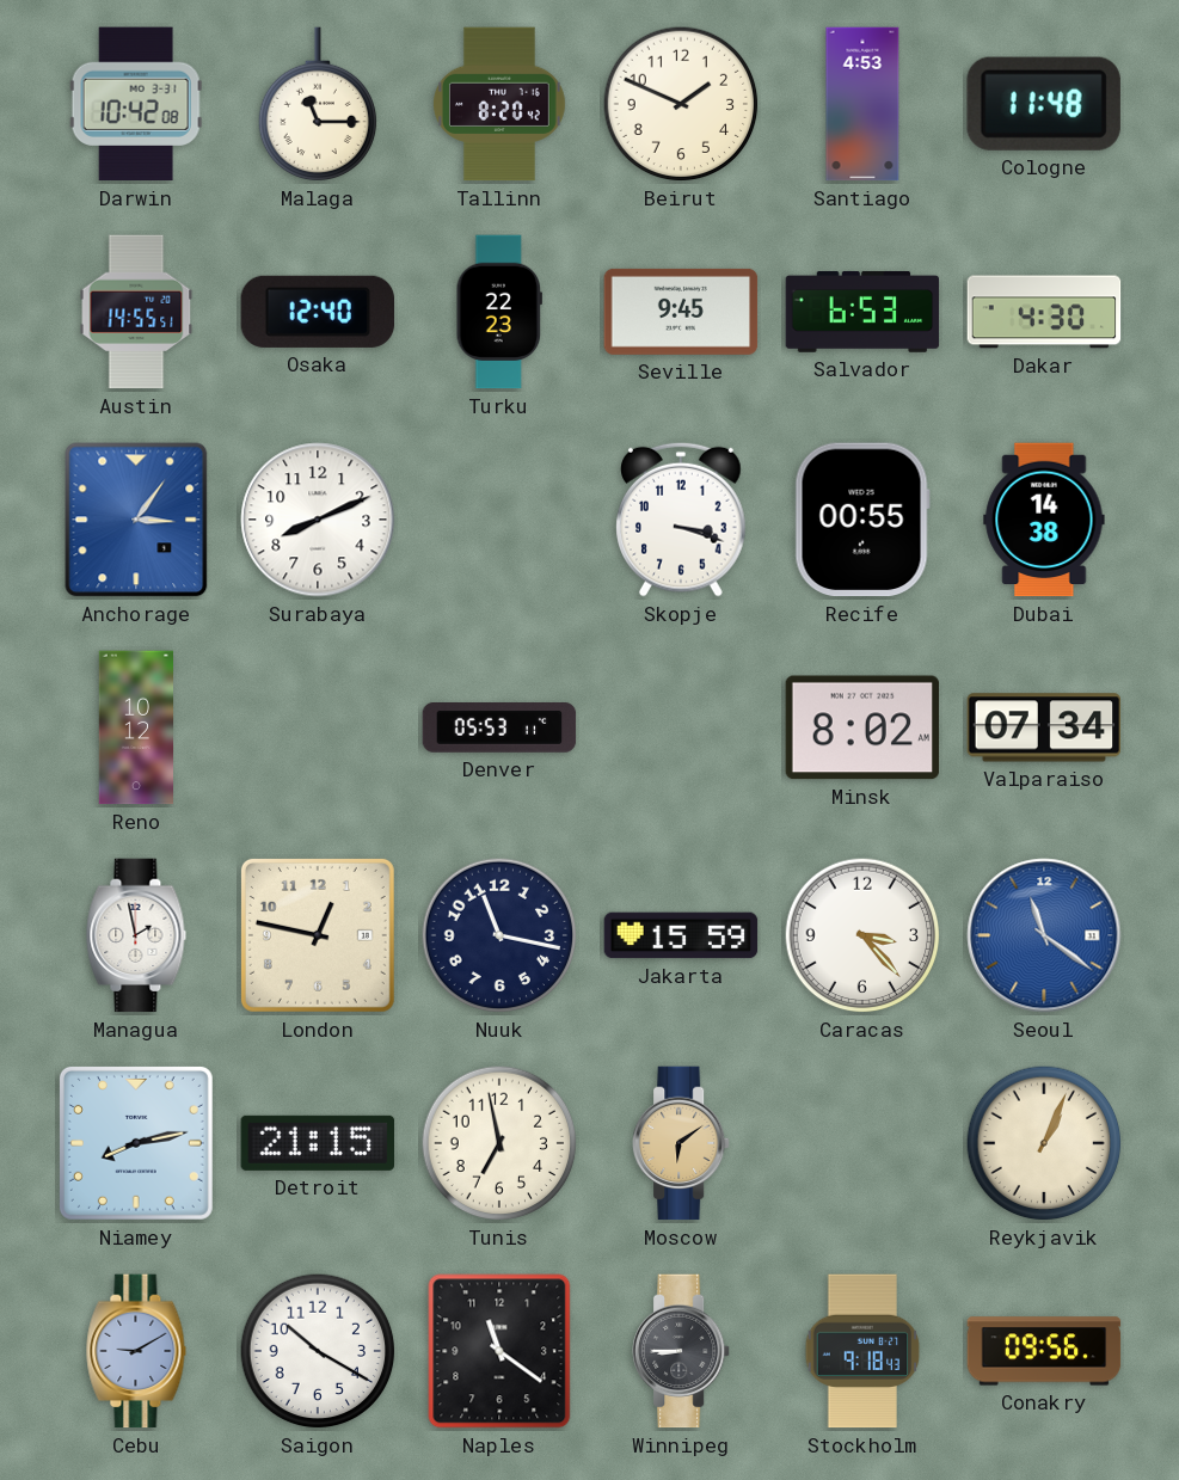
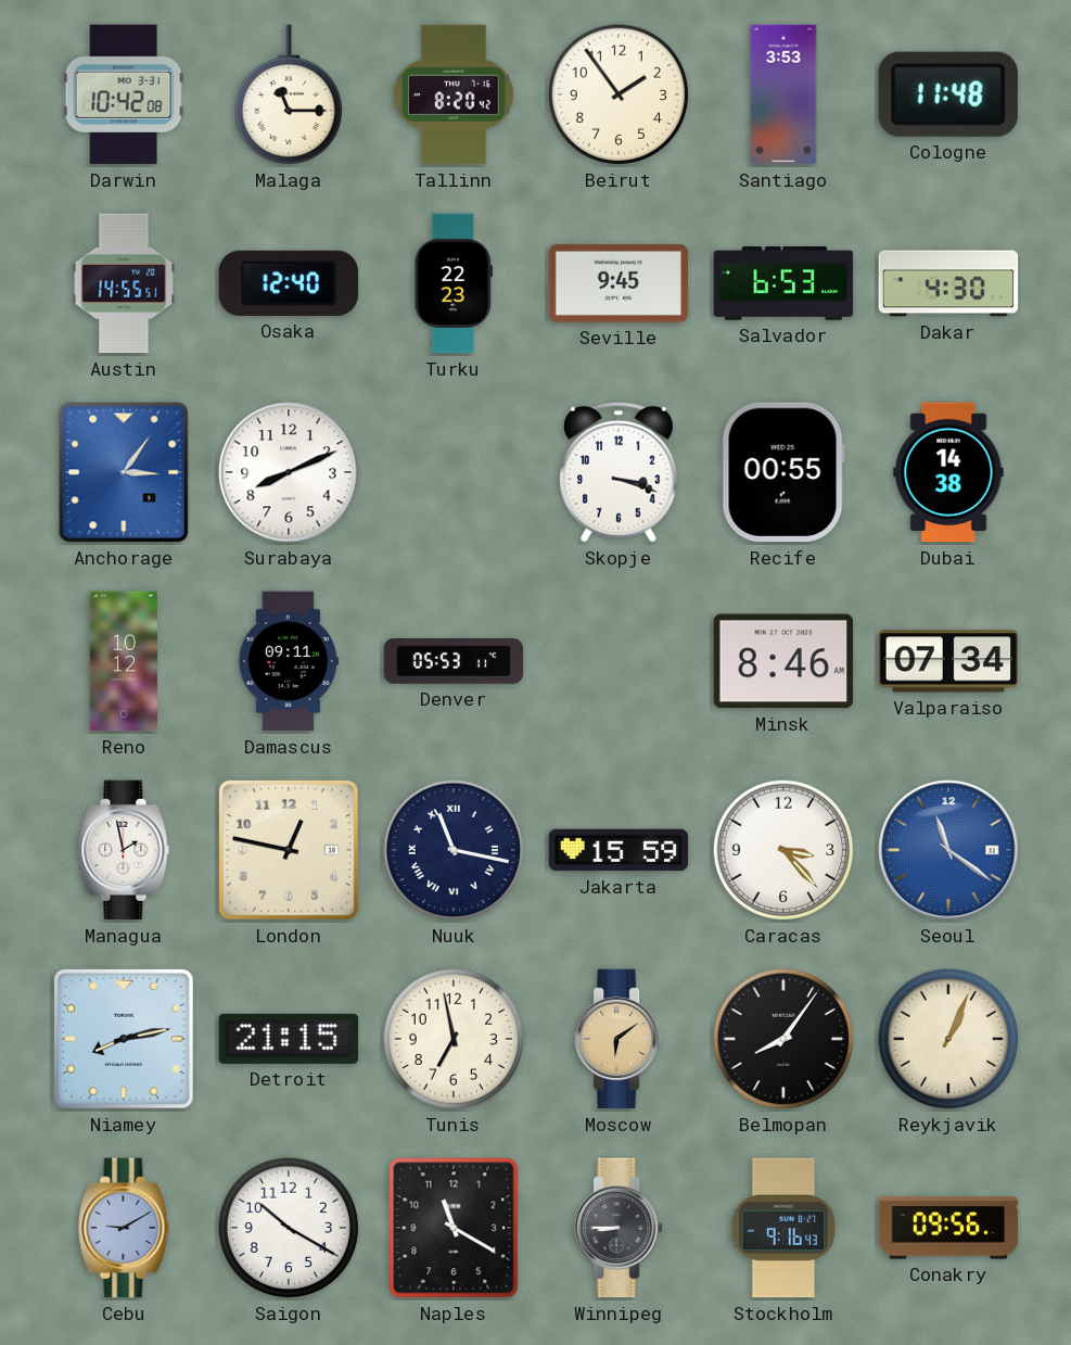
Beirut: 1:49 -> 1:54 (619, 94)
Santiago: 4:53 -> 3:53 (783, 94)
Damascus: none -> 09:11 (289, 661)
Minsk: 8:02 -> 8:46 (783, 661)
Nuuk numerals: Arabic -> Roman (454, 850)
Belmopan: none -> 8:06 (783, 1039)
Naples: 11:21 -> 11:20 (454, 1228)
Stockholm: 9:18 -> 9:16 (783, 1228)
